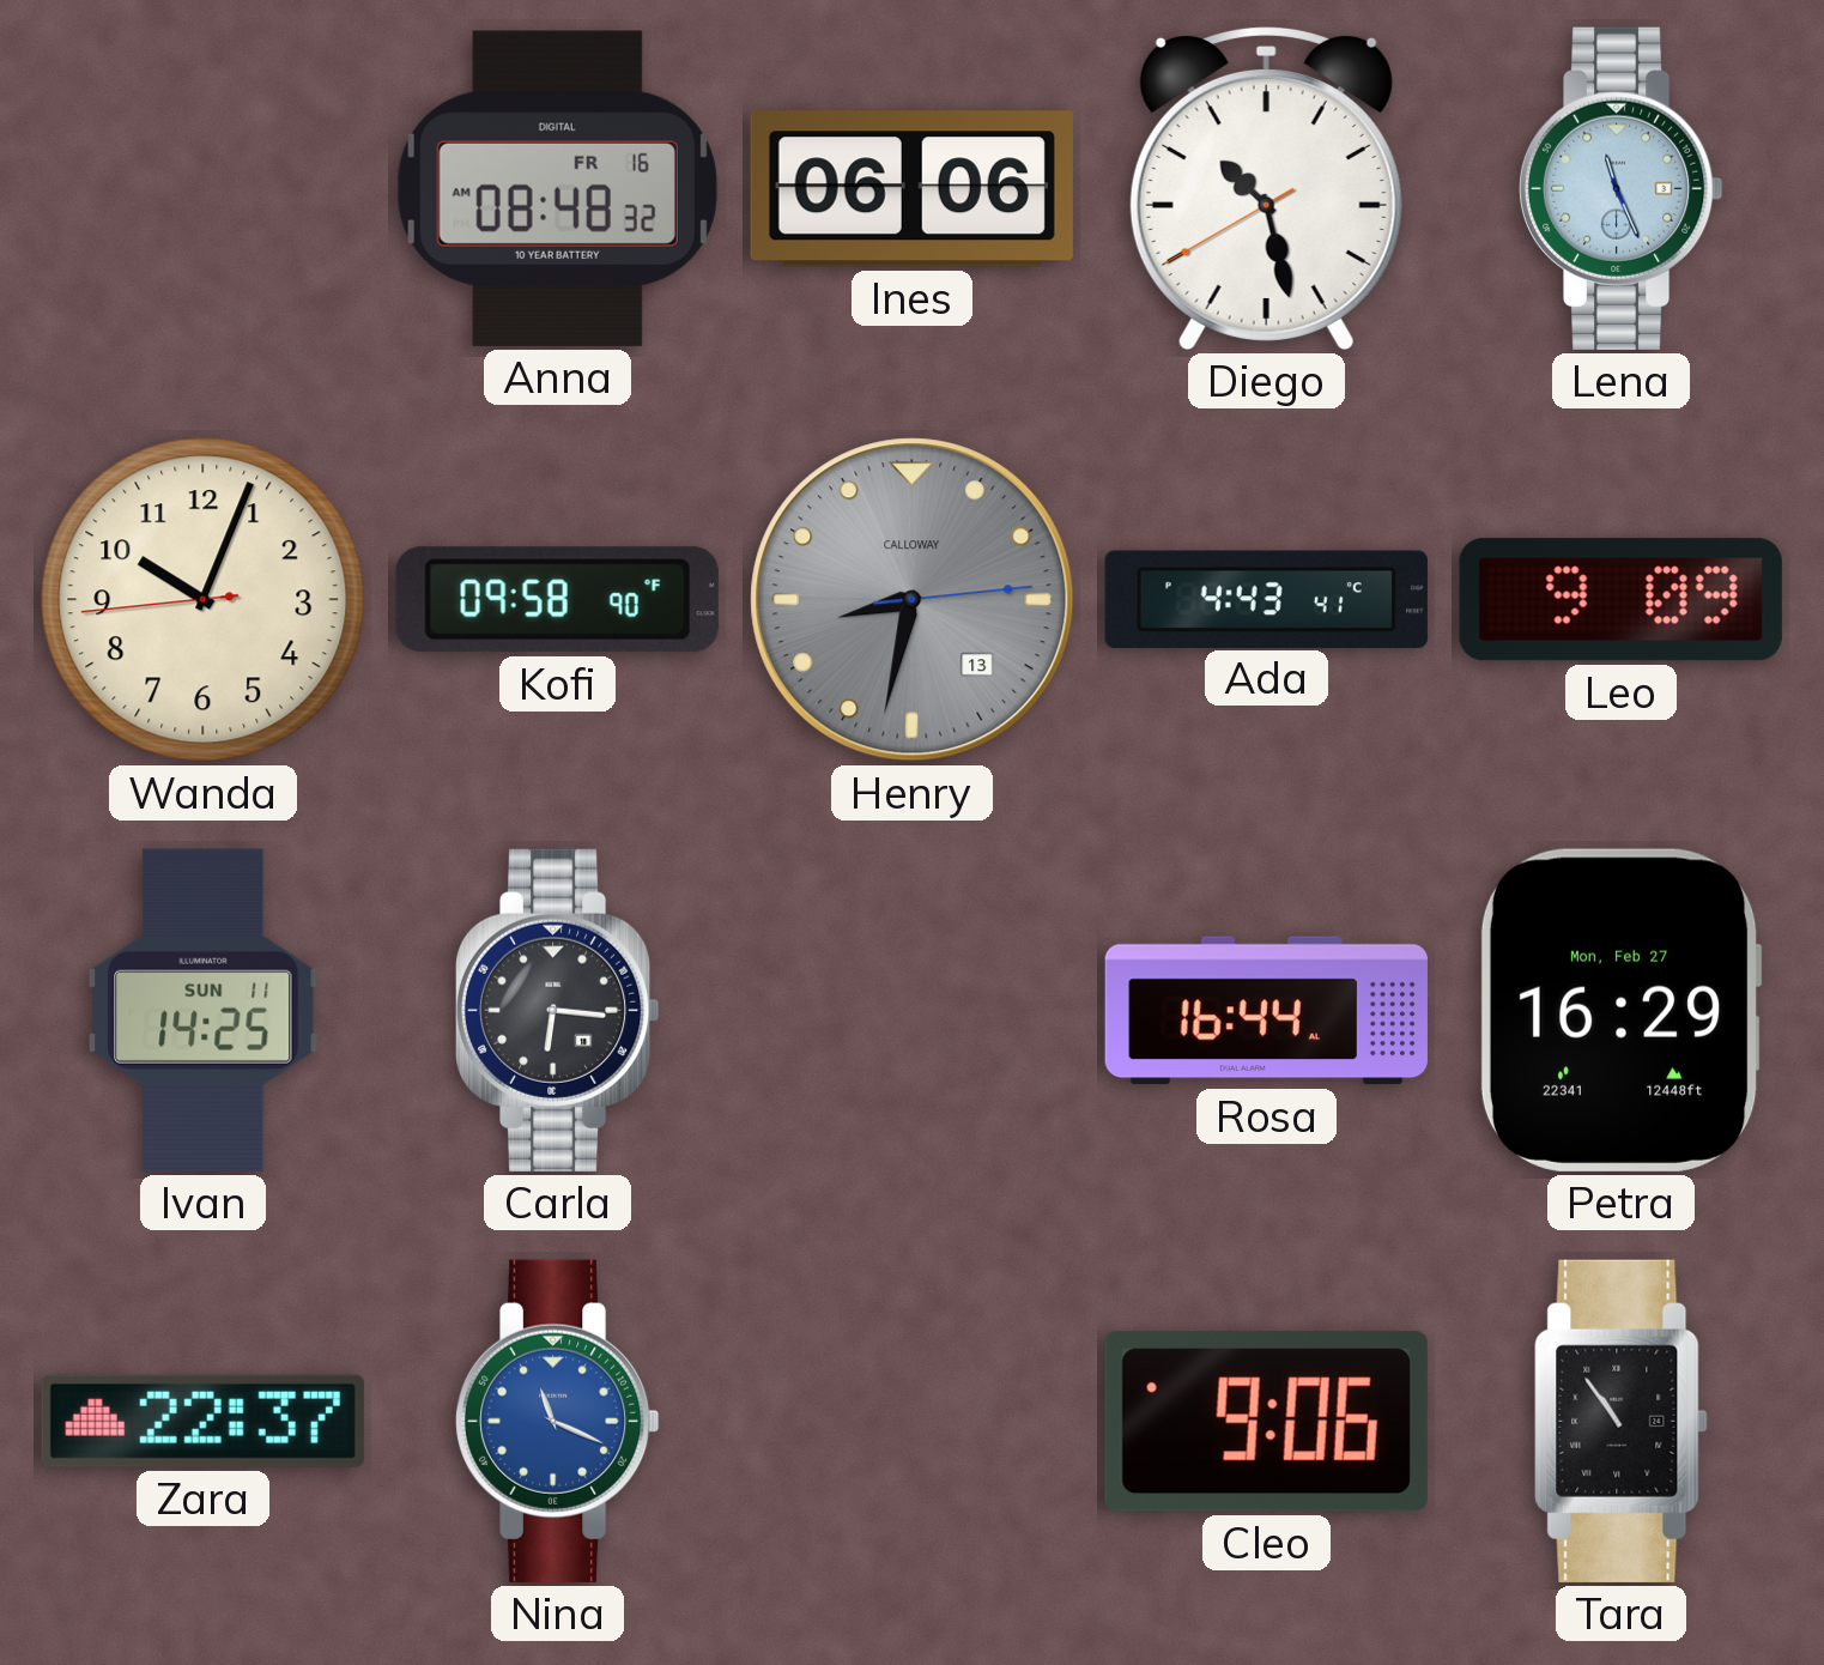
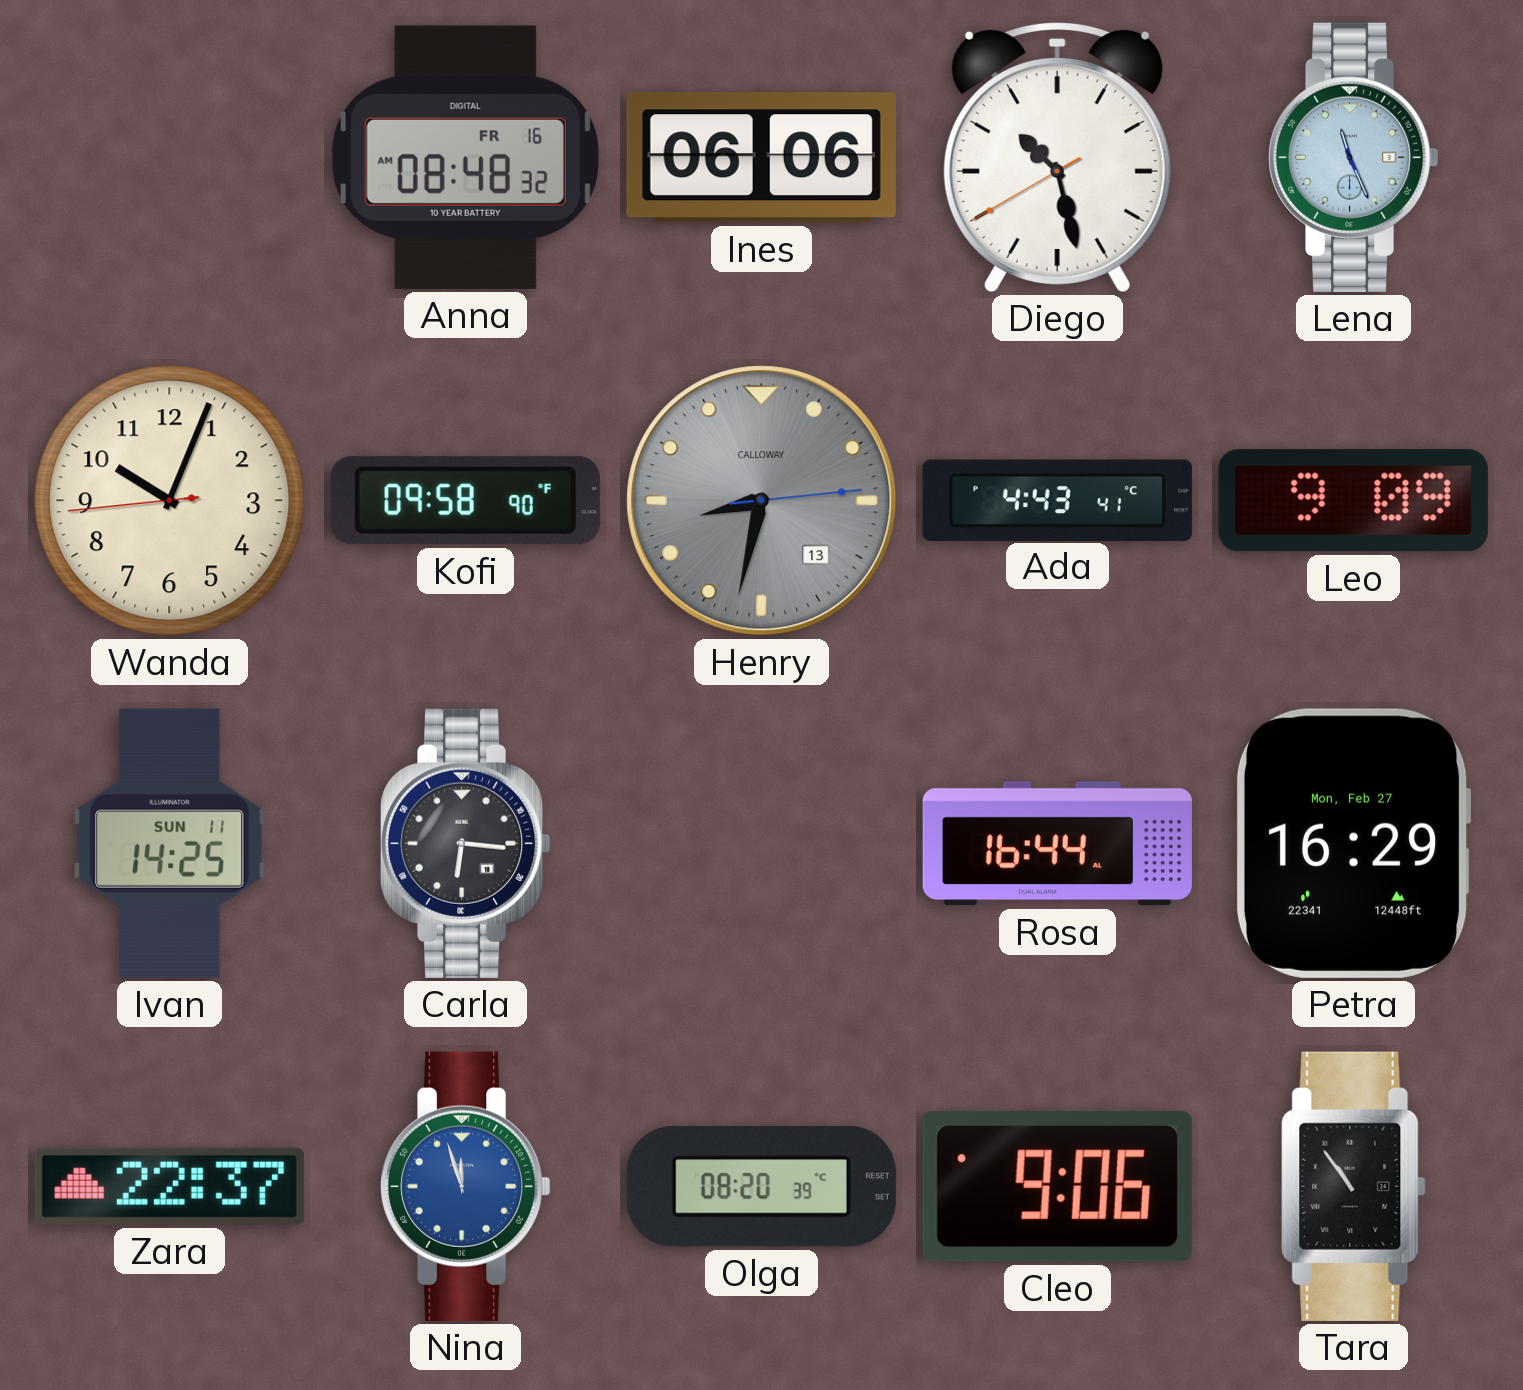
Nina: 11:19 -> 11:57 (465, 1186)
Olga: none -> 08:20 (761, 1187)
